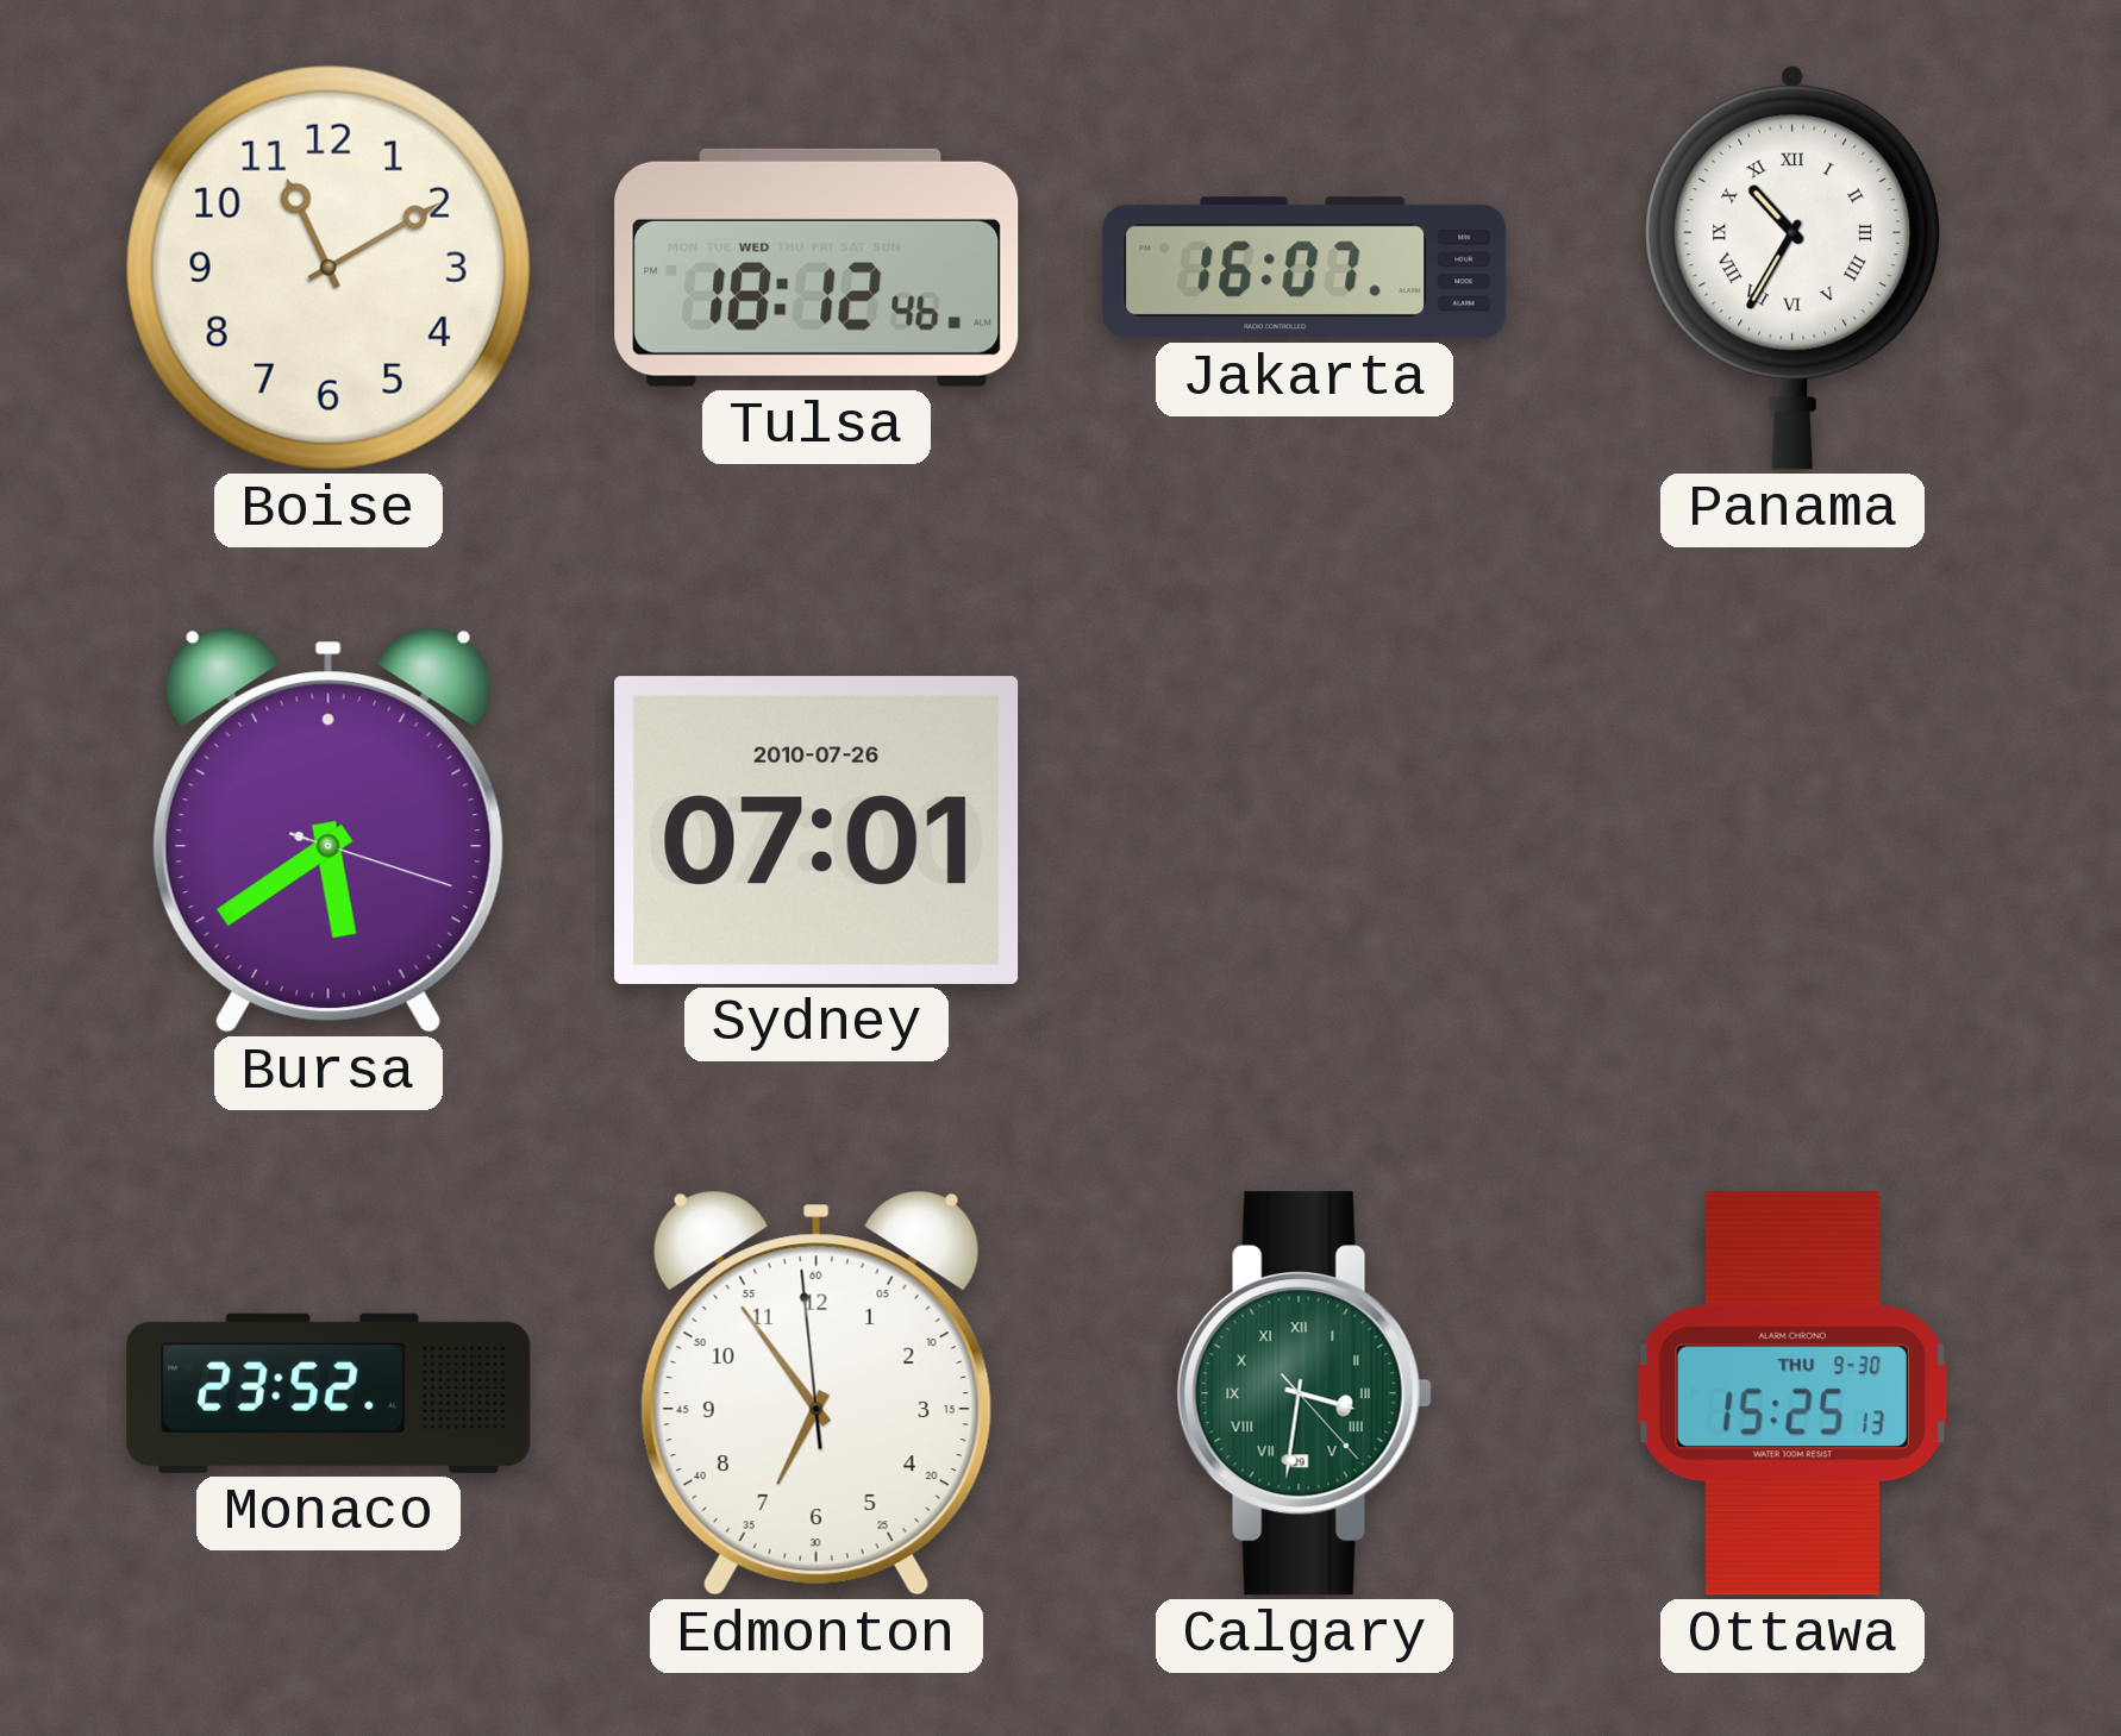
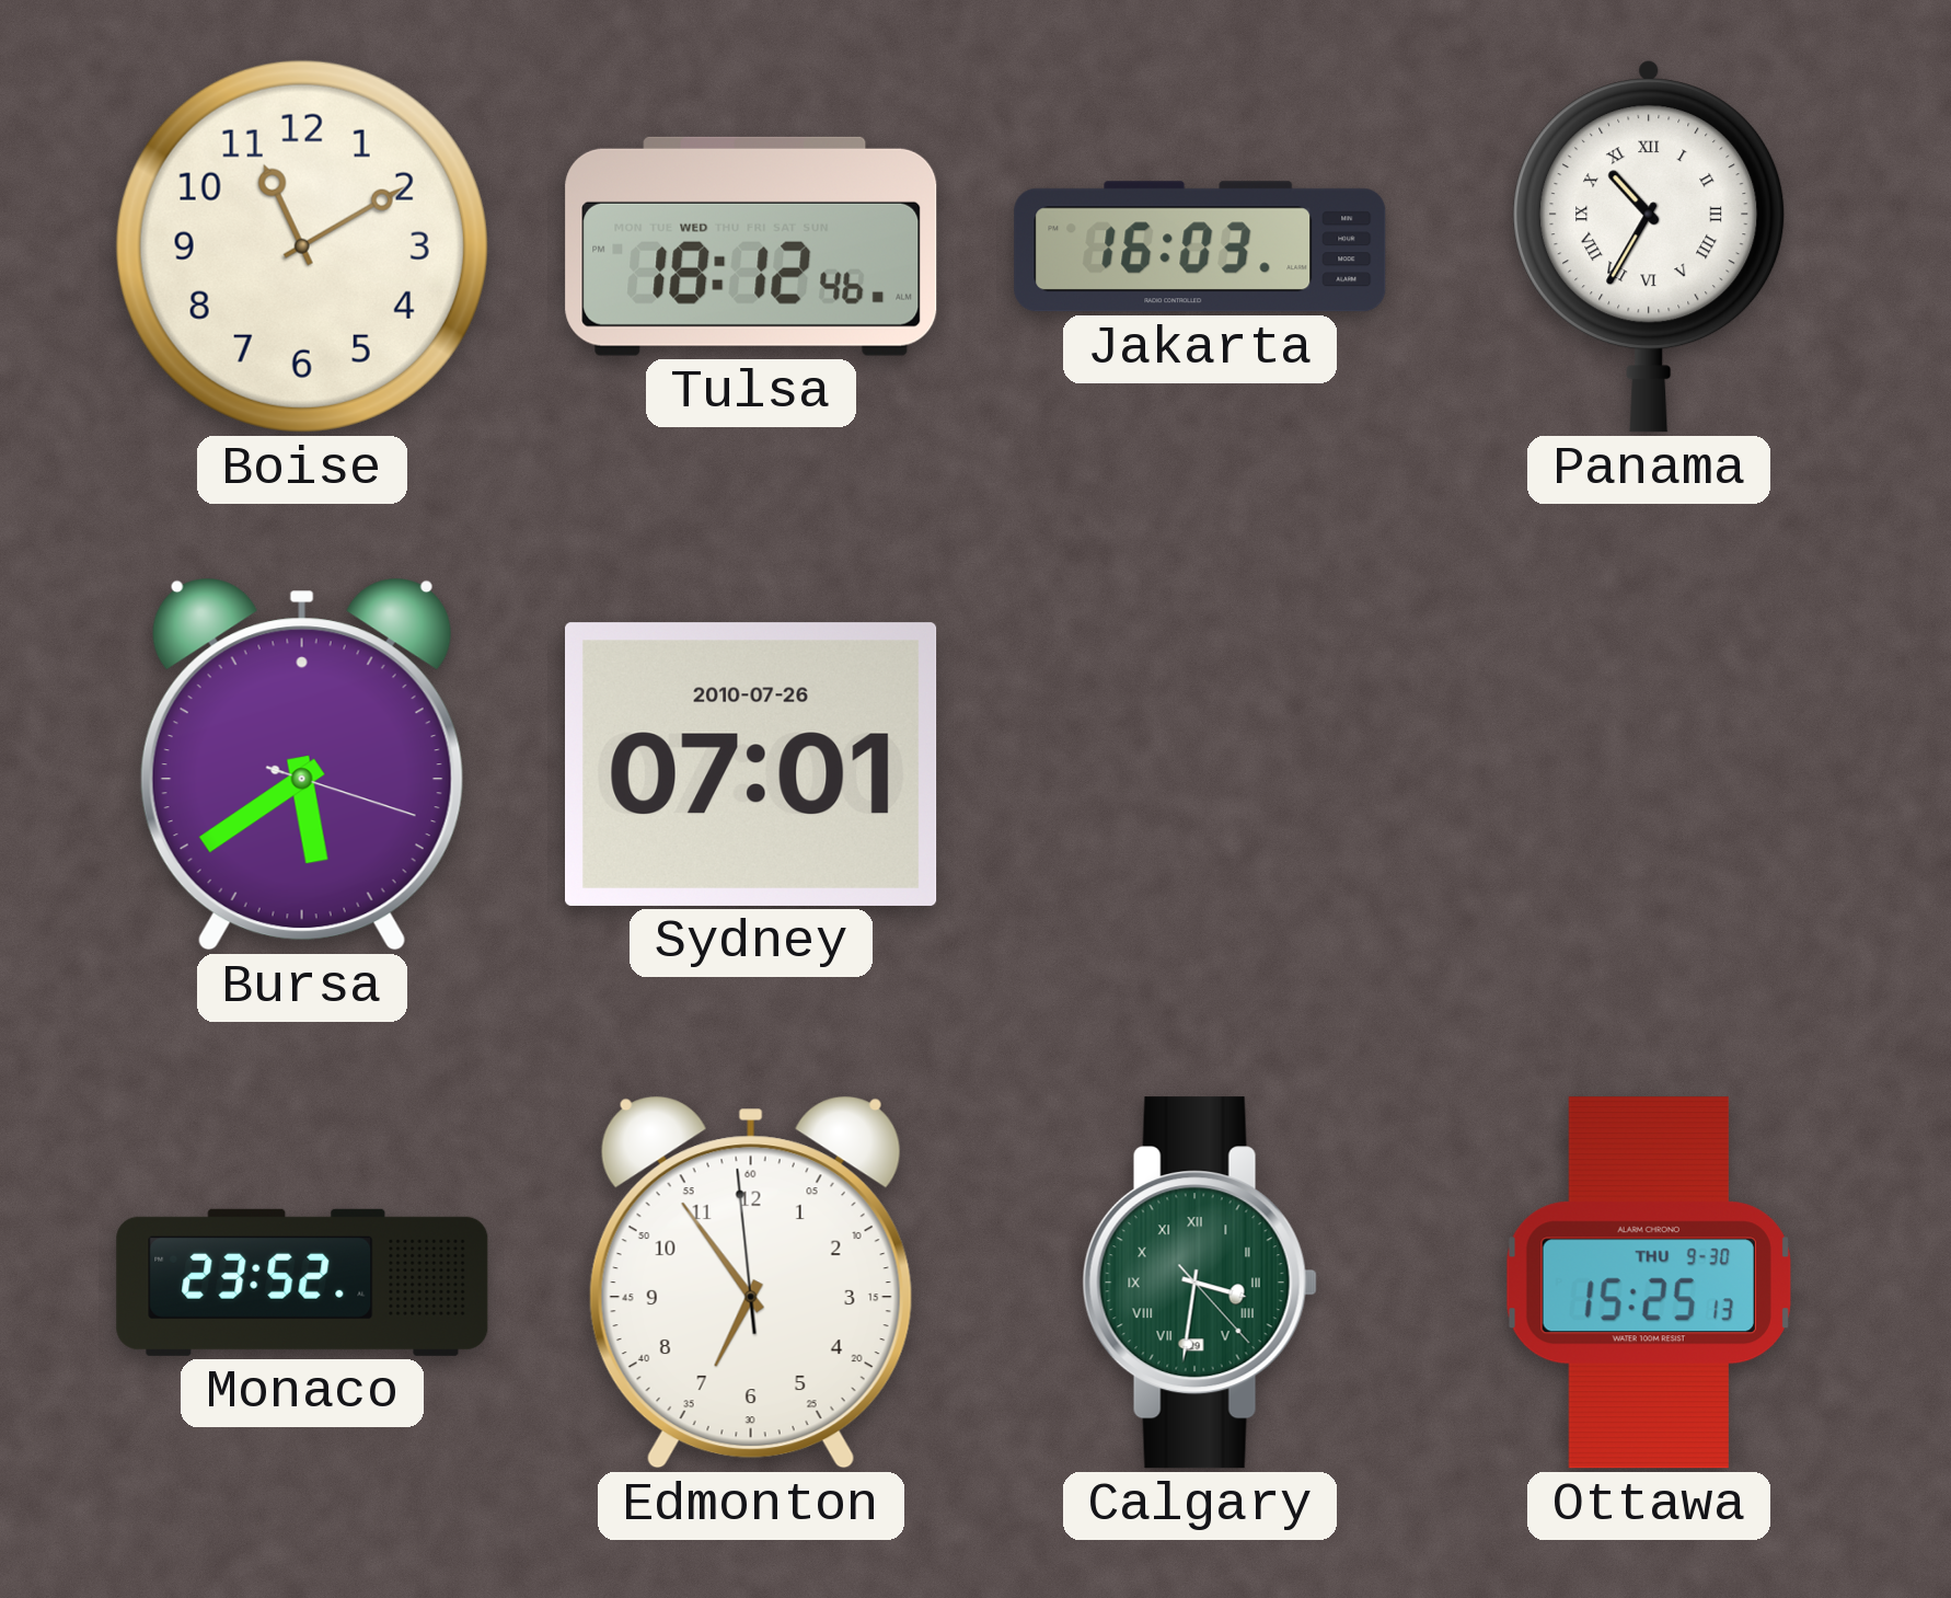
Jakarta: 16:07 -> 16:03 (1200, 246)
